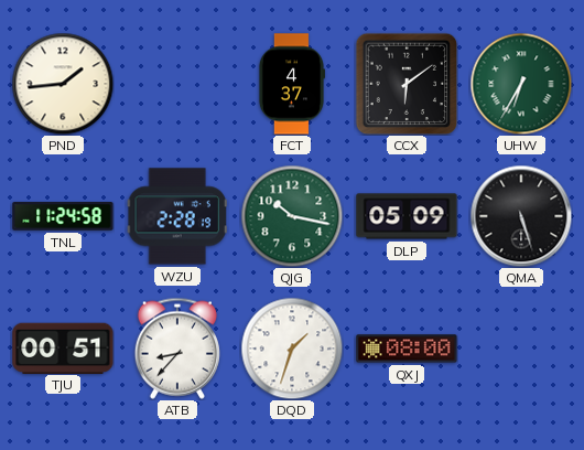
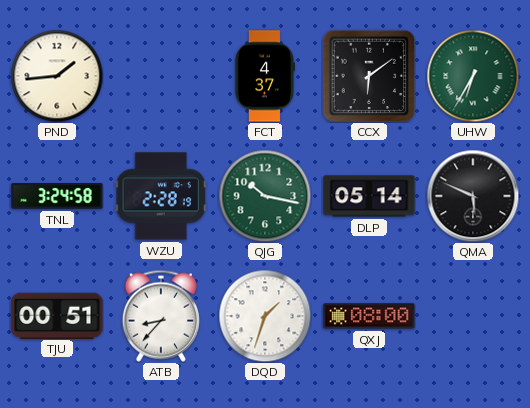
TNL: 11:24 -> 3:24 (57, 196)
DLP: 05:09 -> 05:14 (369, 196)
QMA: 5:27 -> 5:49 (473, 196)
